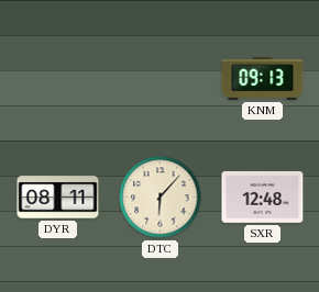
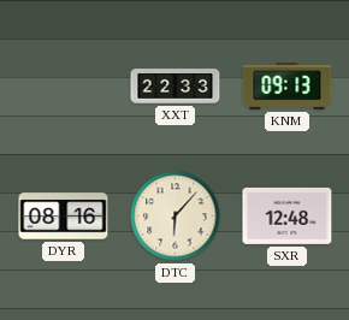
XXT: none -> 22:33 (176, 87)
DYR: 08:11 -> 08:16 (64, 217)
